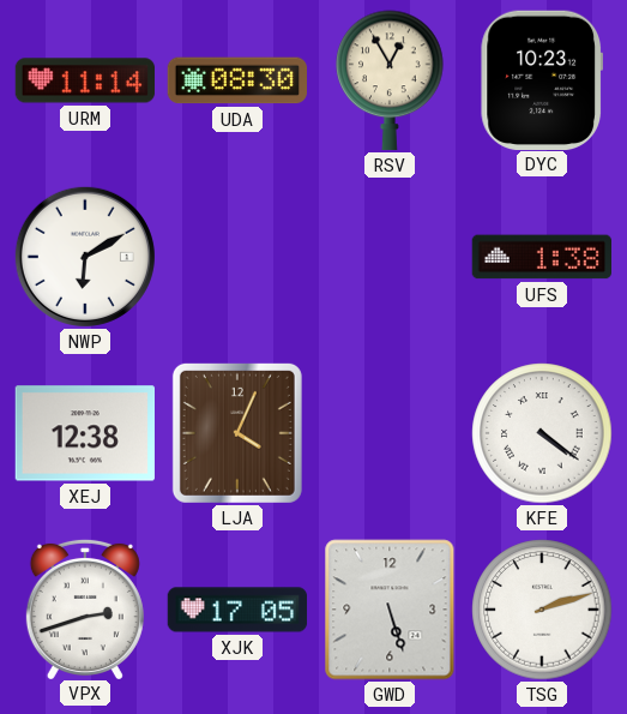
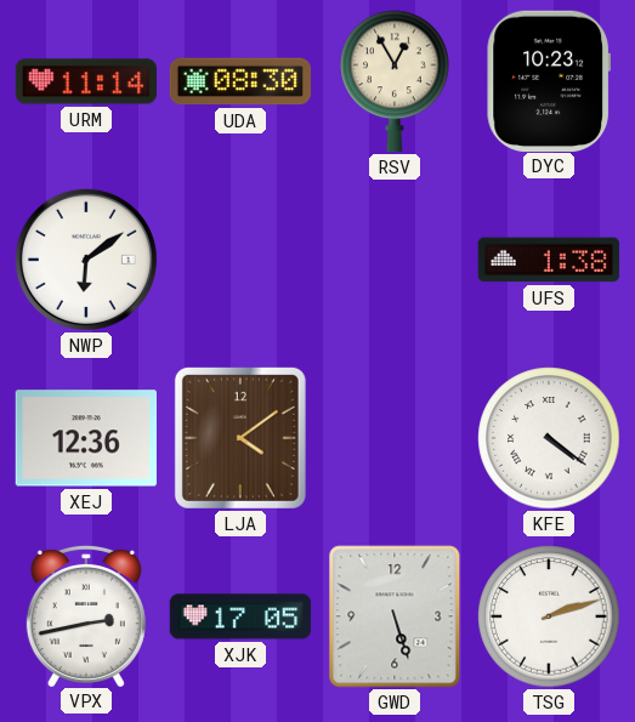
NWP: 6:10 -> 6:09 (86, 260)
XEJ: 12:38 -> 12:36 (85, 438)
LJA: 4:04 -> 4:09 (240, 438)
VPX: 2:42 -> 2:43 (86, 615)
